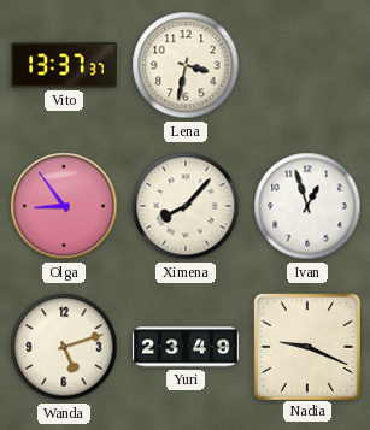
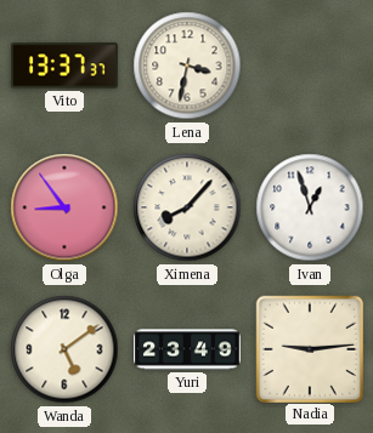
Wanda: 5:12 -> 5:09 (64, 349)
Nadia: 9:19 -> 9:14 (309, 348)
